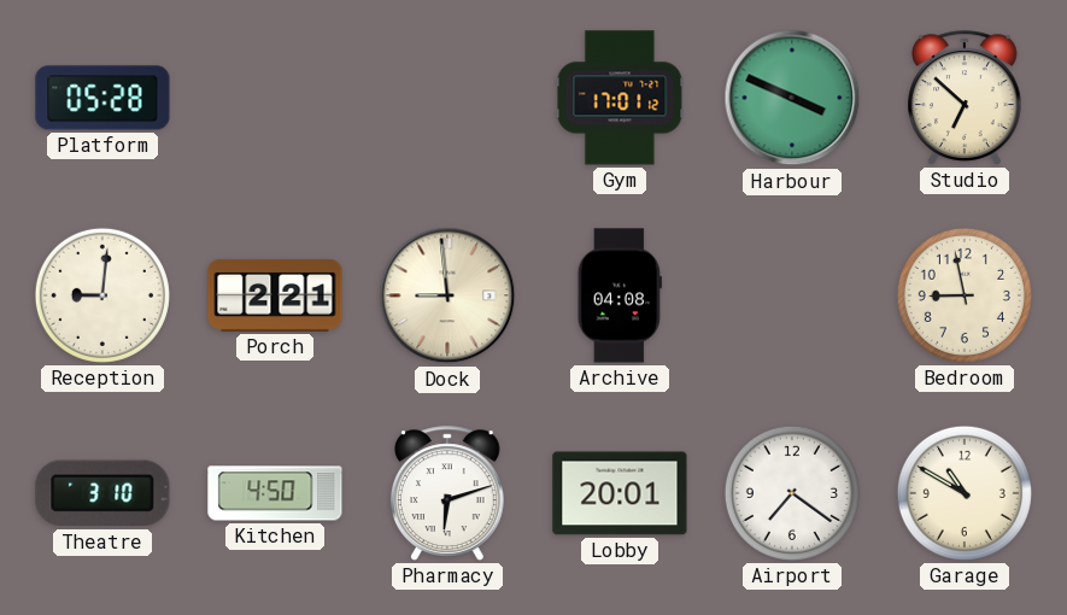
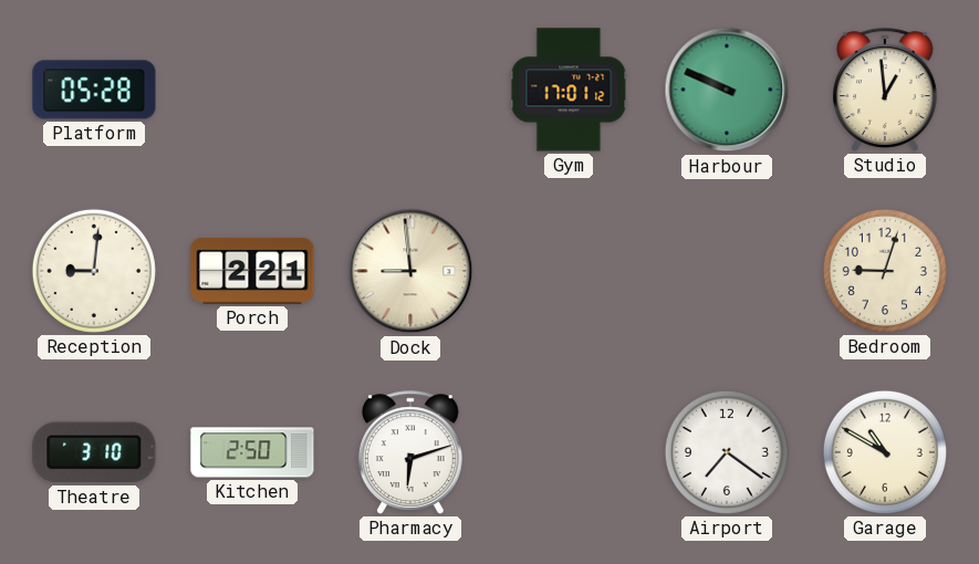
Harbour: 3:49 -> 9:49 (727, 90)
Studio: 6:52 -> 12:59 (886, 90)
Archive: 04:08 -> none (620, 295)
Bedroom: 8:58 -> 9:03 (885, 271)
Kitchen: 4:50 -> 2:50 (252, 452)
Lobby: 20:01 -> none (620, 493)
